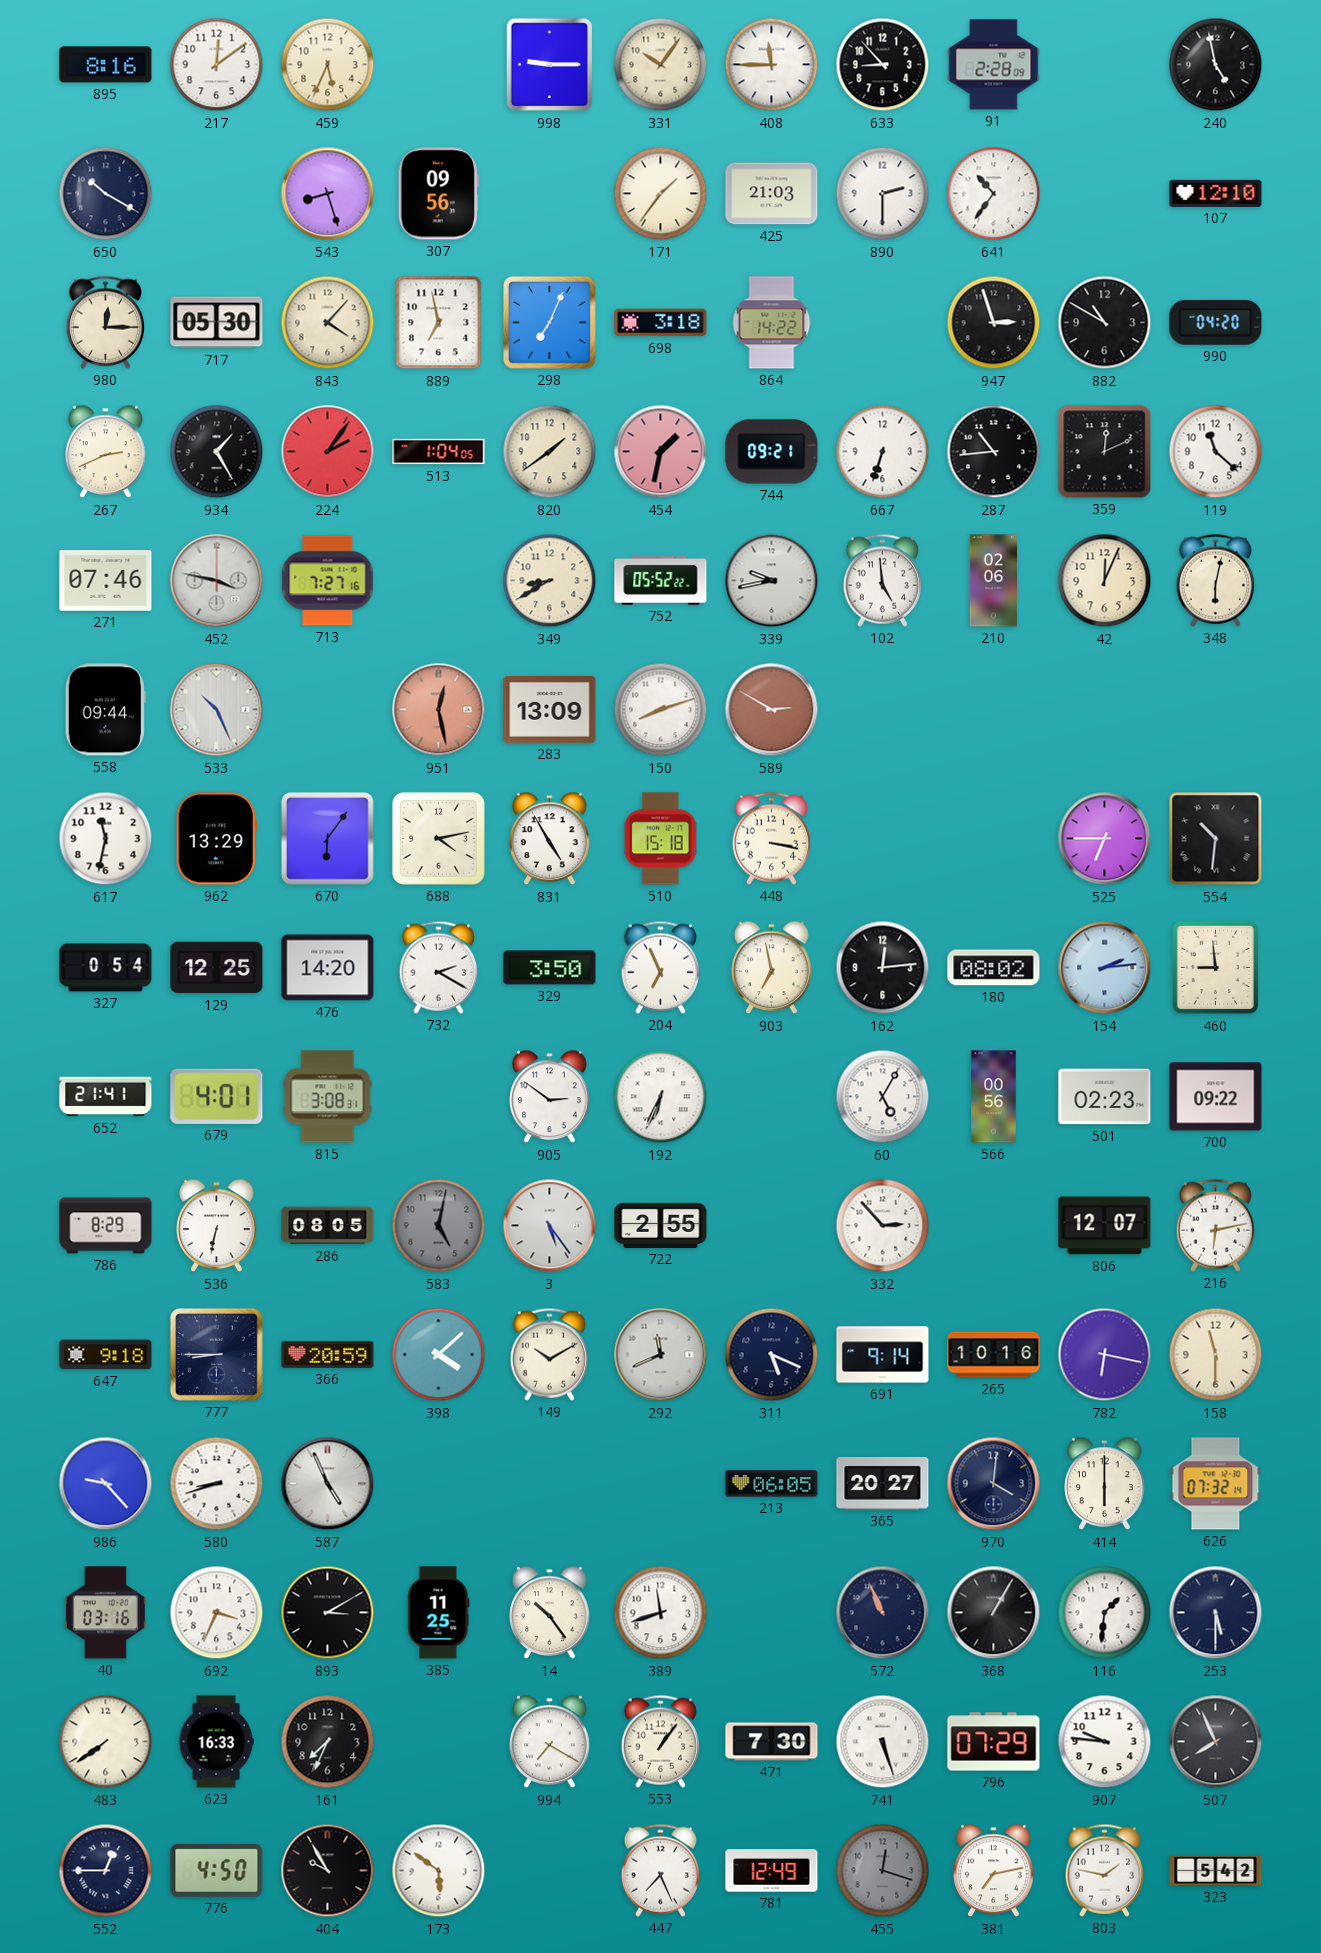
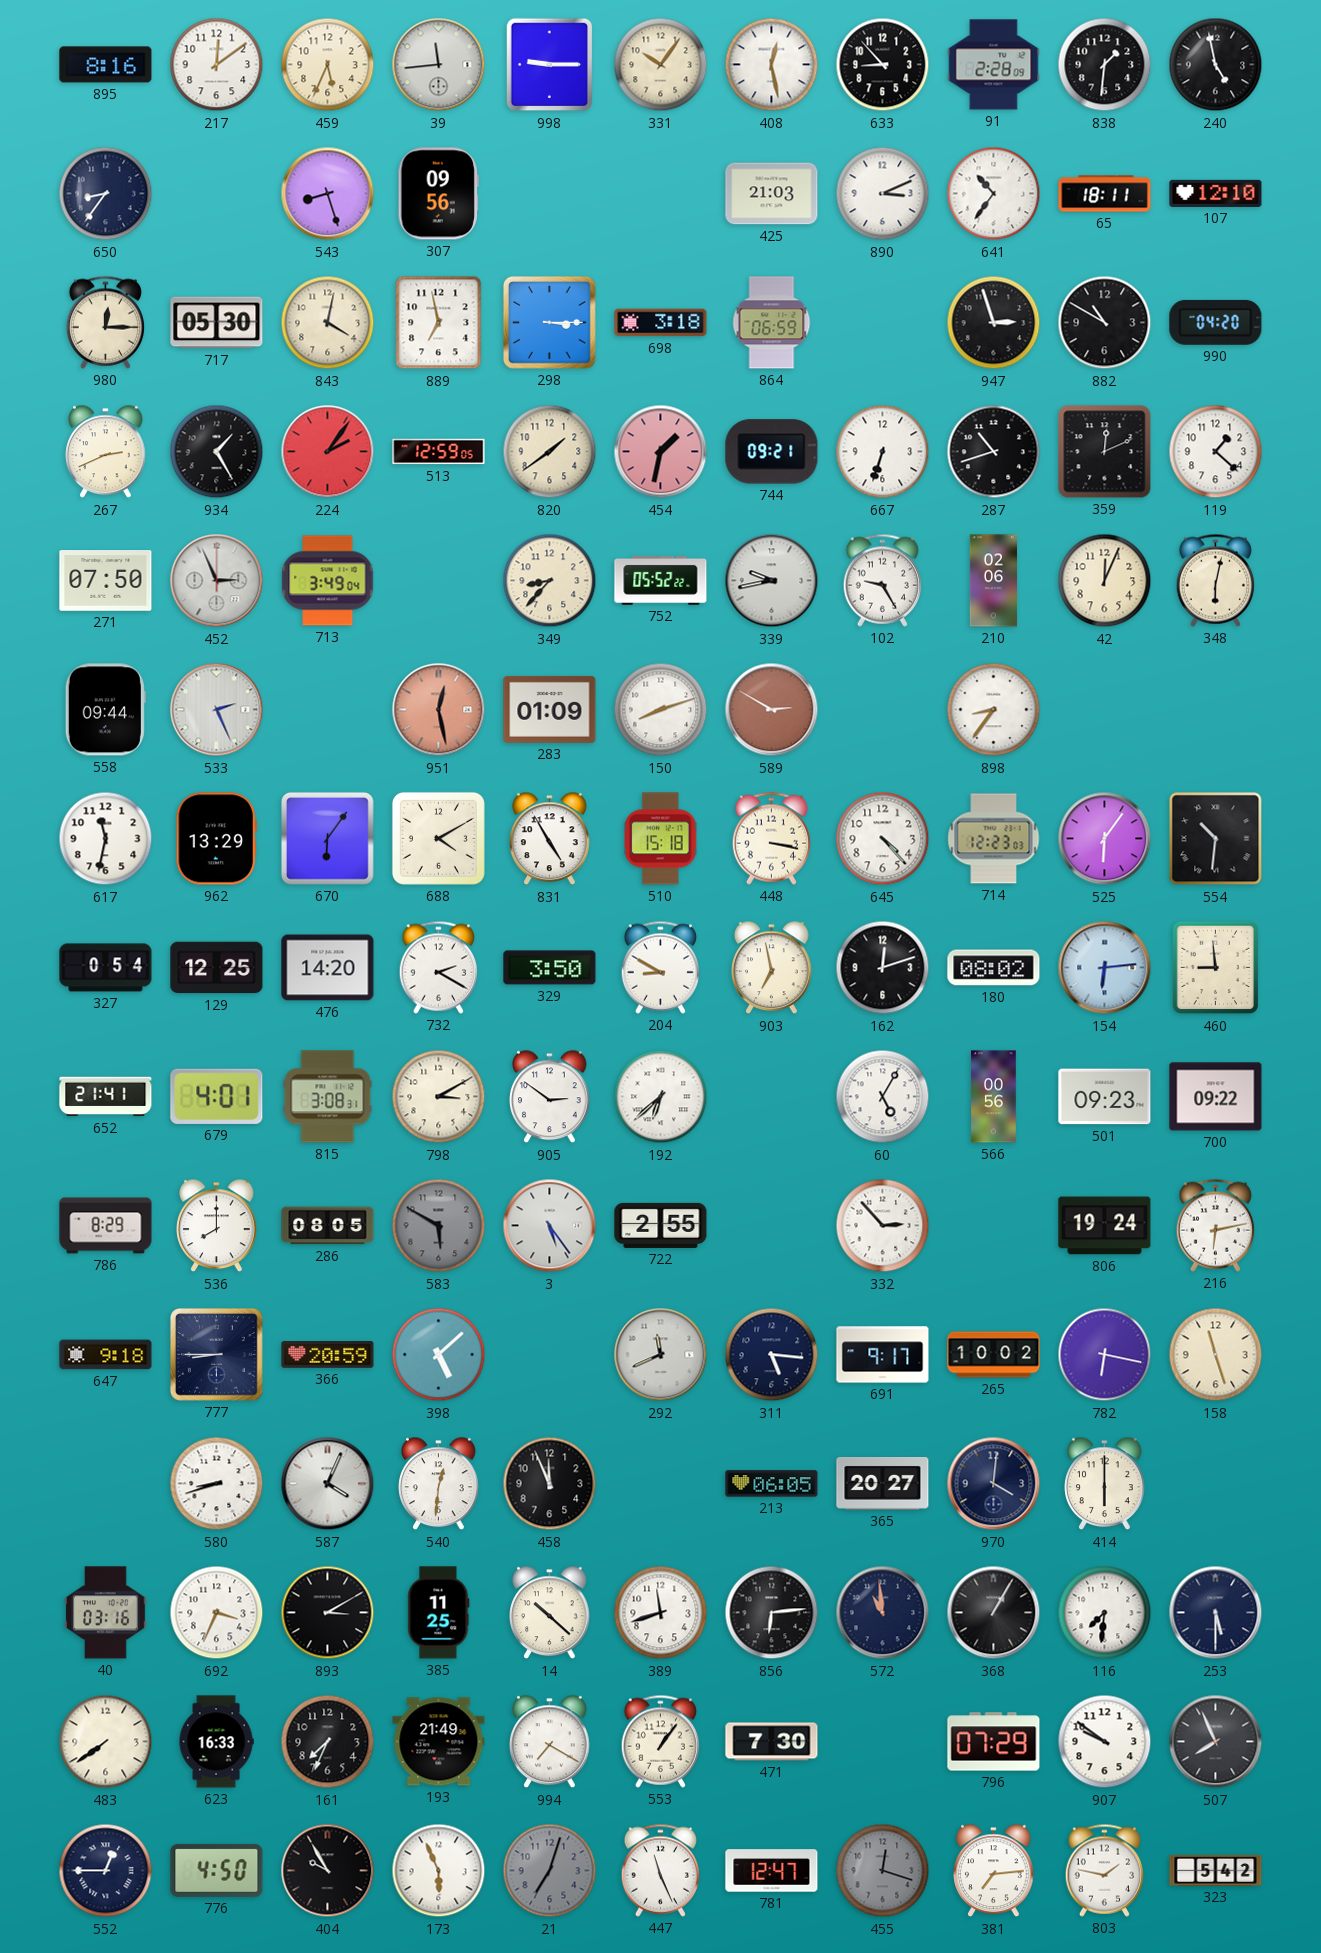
39: none -> 11:44 (439, 65)
408: 11:45 -> 12:28 (772, 65)
838: none -> 1:31 (1105, 65)
650: 10:20 -> 8:36 (106, 194)
171: 1:36 -> none (661, 194)
890: 2:30 -> 3:11 (883, 194)
65: none -> 18:11 (1105, 194)
843: 4:07 -> 4:02 (328, 323)
298: 7:04 -> 3:15 (549, 322)
864: 14:22 -> 06:59 (772, 323)
513: 1:04 -> 12:59 (439, 452)
287: 10:44 -> 10:42 (994, 452)
119: 11:22 -> 1:22 (1216, 452)
271: 07:46 -> 07:50 (106, 581)
452: 3:47 -> 2:56 (217, 581)
713: 7:27 -> 3:49 (328, 581)
349: 8:40 -> 8:37 (550, 581)
102: 4:59 -> 9:25 (882, 580)
533: 10:26 -> 2:26 (217, 710)
283: 13:09 -> 01:09 (550, 709)
898: none -> 8:36 (994, 710)
688: 4:13 -> 4:10 (438, 838)
645: none -> 4:23 (883, 839)
714: none -> 12:23 (994, 839)
525: 6:45 -> 6:06 (1105, 839)
204: 6:56 -> 8:50 (660, 967)
162: 12:14 -> 12:12 (883, 968)
154: 2:14 -> 6:14 (1105, 968)
798: none -> 3:10 (439, 1097)
192: 6:34 -> 6:38 (661, 1097)
501: 02:23 -> 09:23 (1105, 1097)
536: 6:32 -> 8:00 (217, 1226)
583: 5:02 -> 5:50 (439, 1226)
806: 12:07 -> 19:24 (1105, 1226)
398: 4:08 -> 5:08 (439, 1355)
149: 10:10 -> none (549, 1354)
311: 5:19 -> 5:16 (772, 1355)
691: 9:14 -> 9:17 (883, 1355)
265: 10:16 -> 10:02 (994, 1355)
158: 11:30 -> 11:27 (1216, 1355)
986: 9:23 -> none (106, 1484)
587: 4:56 -> 4:04 (328, 1484)
540: none -> 12:31 (439, 1484)
458: none -> 11:56 (550, 1484)
626: 07:32 -> none (1216, 1484)
14: 10:24 -> 10:22 (550, 1613)
856: none -> 6:14 (772, 1613)
572: 10:56 -> 10:59 (883, 1613)
116: 1:31 -> 7:31 (1105, 1613)
193: none -> 21:49 (439, 1742)
741: 5:27 -> none (883, 1742)
907: 9:46 -> 9:51 (1105, 1742)
173: 5:51 -> 5:56 (439, 1871)
21: none -> 7:03 (550, 1871)
447: 7:26 -> 11:26 (660, 1870)
781: 12:49 -> 12:47 (772, 1871)
381: 7:13 -> 7:14 (994, 1871)
